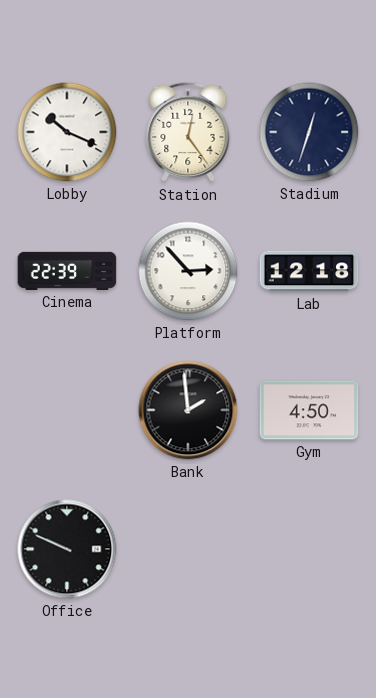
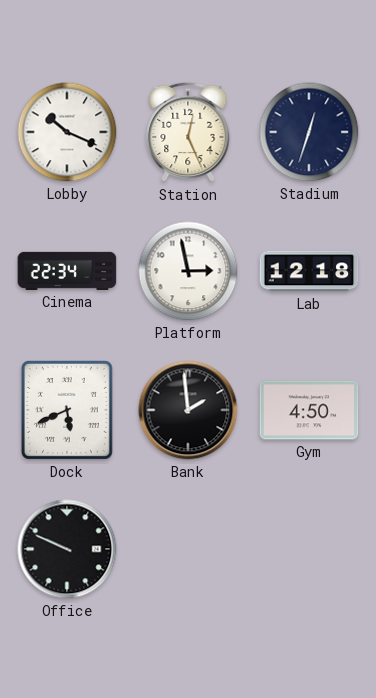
Station: 12:24 -> 12:26 (188, 132)
Cinema: 22:39 -> 22:34 (67, 271)
Platform: 2:53 -> 2:58 (188, 271)
Dock: none -> 5:41 (67, 410)
